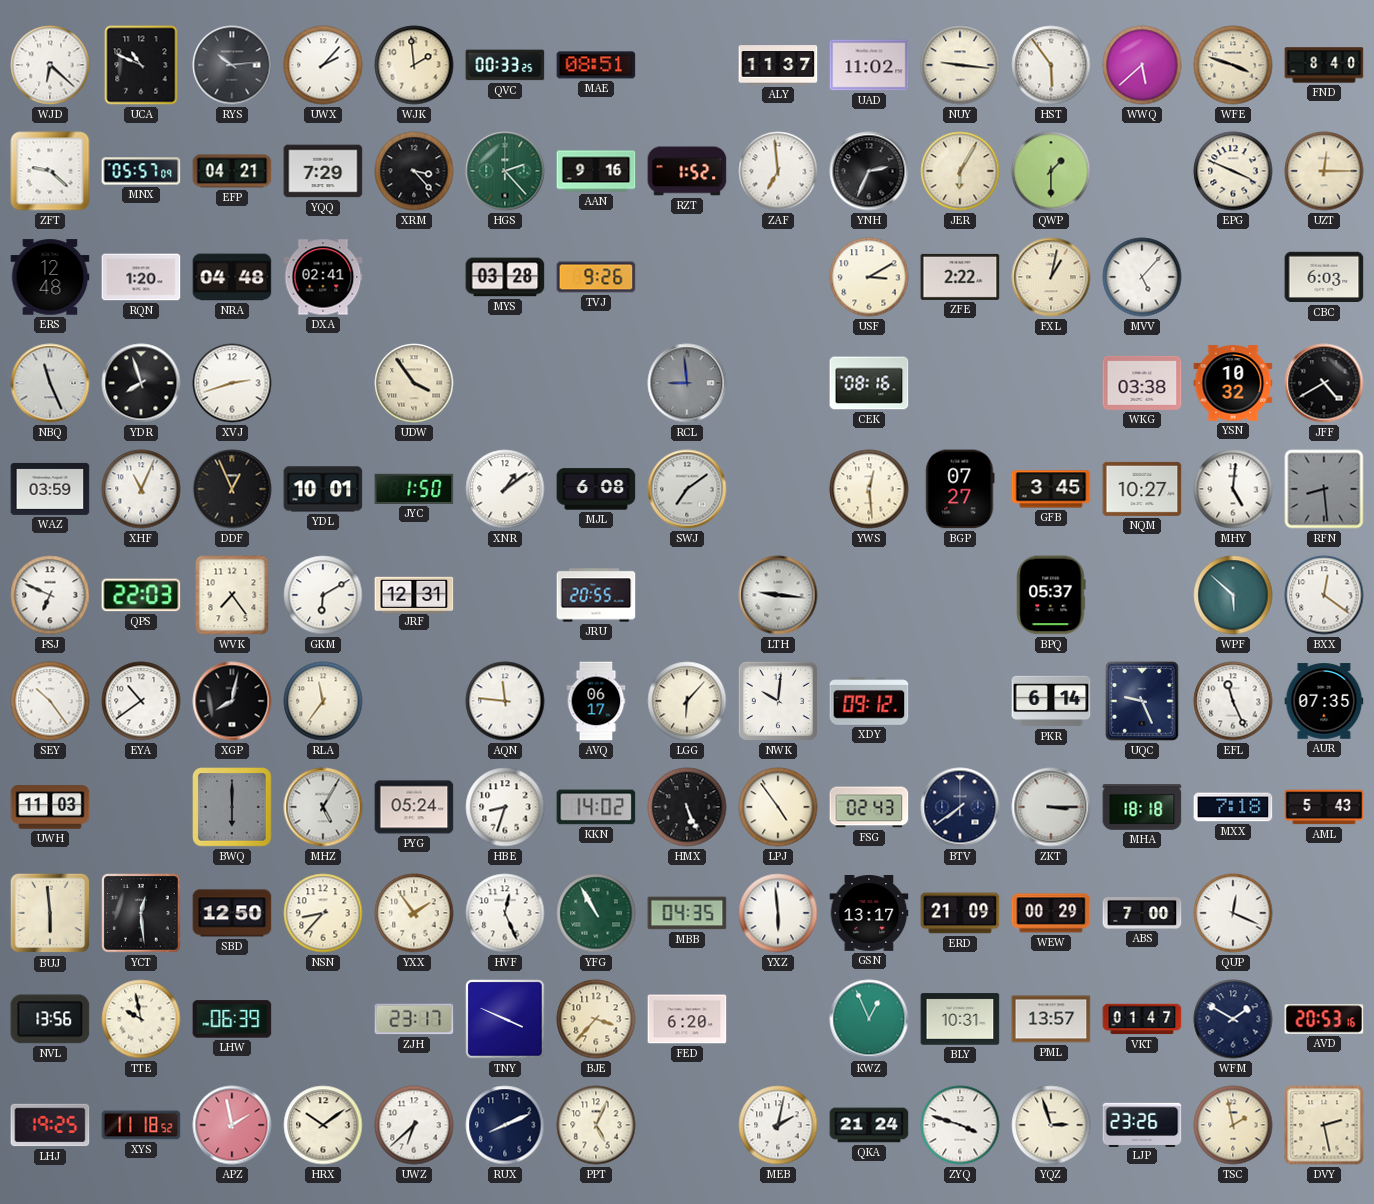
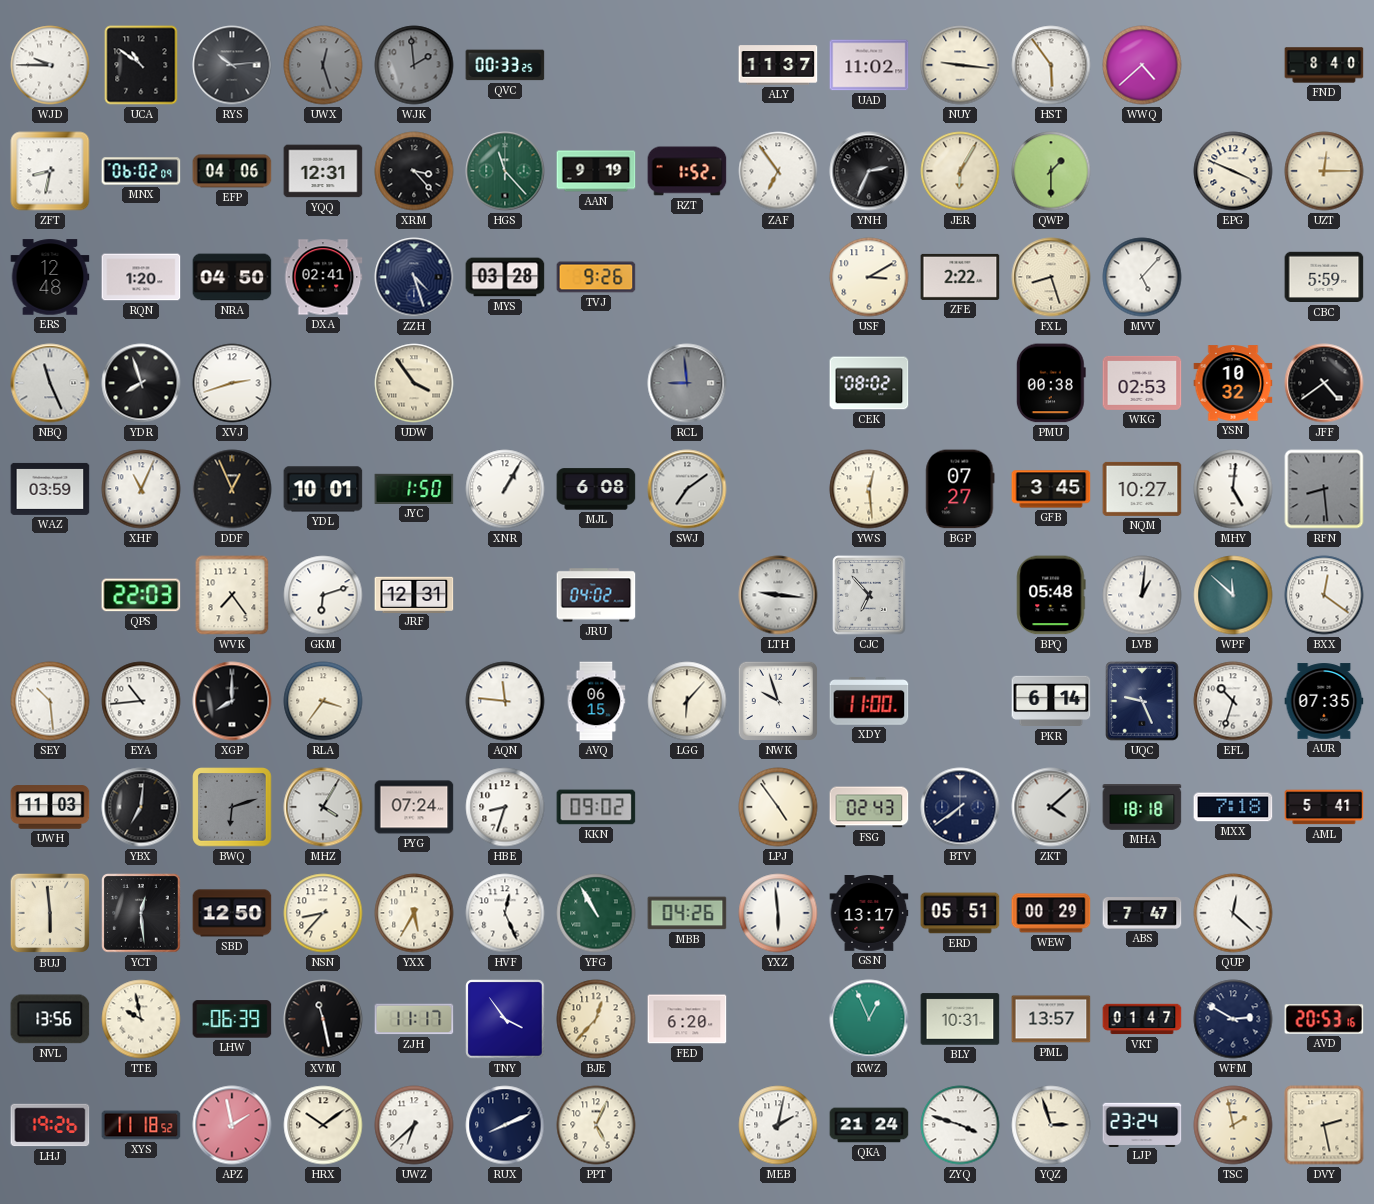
WJD: 6:22 -> 9:45 (50, 65)
UCA: 10:49 -> 10:51 (141, 65)
UWX: 2:07 -> 12:27 (323, 65)
UWX dial: white -> grey (323, 65)
WJK dial: cream -> grey (414, 65)
MAE: 08:51 -> none (596, 65)
WWQ: 5:38 -> 4:38 (1142, 65)
WFE: 3:48 -> none (1233, 65)
ZFT: 9:22 -> 8:32 (50, 171)
MNX: 05:57 -> 06:02 (141, 171)
EFP: 04:21 -> 04:06 (232, 171)
YQQ: 7:29 -> 12:31 (323, 171)
HGS: 2:23 -> 11:23 (505, 171)
AAN: 9:16 -> 9:19 (596, 171)
ZAF: 6:59 -> 6:54 (778, 171)
NRA: 04:48 -> 04:50 (232, 277)
ZZH: none -> 4:27 (414, 277)
FXL: 1:02 -> 8:27 (1051, 277)
CBC: 6:03 -> 5:59 (1324, 277)
CEK: 08:16 -> 08:02 (869, 383)
PMU: none -> 00:38 (1051, 383)
WKG: 03:38 -> 02:53 (1142, 383)
JFF: 4:40 -> 4:39 (1324, 383)
XNR: 1:09 -> 1:05 (505, 489)
PSJ: 6:49 -> none (50, 595)
GKM: 6:10 -> 6:12 (323, 595)
JRU: 20:55 -> 04:02 (596, 595)
CJC: none -> 6:53 (869, 595)
BPQ: 05:37 -> 05:48 (1051, 595)
LVB: none -> 1:01 (1142, 595)
WPF: 5:52 -> 11:52 (1233, 595)
SEY: 10:24 -> 10:29 (50, 701)
EYA: 10:39 -> 10:44 (141, 701)
XGP: 8:02 -> 8:00 (232, 701)
RLA: 11:36 -> 3:36 (323, 701)
AVQ: 06:17 -> 06:15 (596, 701)
NWK: 10:01 -> 9:57 (778, 701)
XDY: 09:12 -> 11:00 (869, 701)
EFL: 11:26 -> 10:33 (1233, 701)
YBX: none -> 7:01 (141, 807)
BWQ: 6:00 -> 6:12 (232, 807)
MHZ: 5:05 -> 4:05 (323, 807)
PYG: 05:24 -> 07:24 (414, 807)
KKN: 14:02 -> 09:02 (596, 807)
HMX: 5:26 -> none (687, 807)
ZKT: 3:15 -> 4:08 (1051, 807)
AML: 5:43 -> 5:41 (1324, 807)
YXX: 1:54 -> 5:35 (414, 913)
MBB: 04:35 -> 04:26 (687, 913)
ERD: 21:09 -> 05:51 (960, 913)
ABS: 7:00 -> 7:47 (1142, 914)
QUP: 12:19 -> 12:22 (1233, 913)
XVM: none -> 11:28 (323, 1019)
ZJH: 23:17 -> 11:17 (414, 1019)
TNY: 3:49 -> 3:54 (505, 1019)
BJE: 3:37 -> 12:37 (596, 1019)
WFM: 1:50 -> 2:50 (1233, 1019)
LHJ: 19:25 -> 19:26 (50, 1125)
LJP: 23:26 -> 23:24 (1142, 1124)
